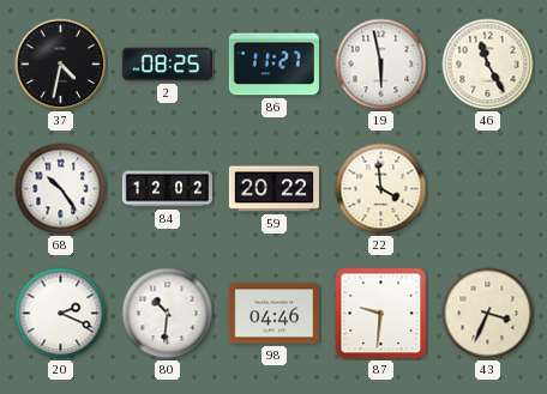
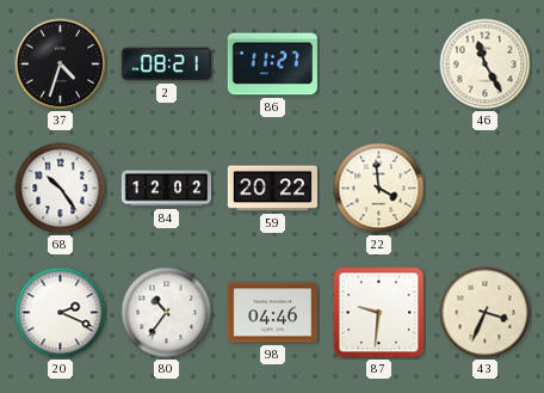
37: 4:32 -> 4:33 (61, 65)
2: 08:25 -> 08:21 (166, 65)
19: 5:58 -> none (381, 65)
80: 10:31 -> 10:36 (167, 313)
